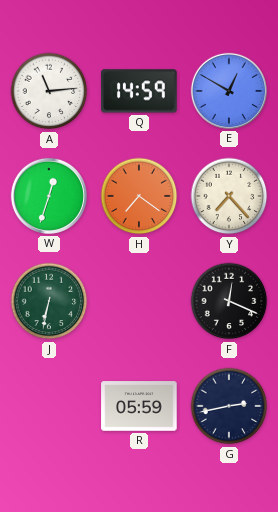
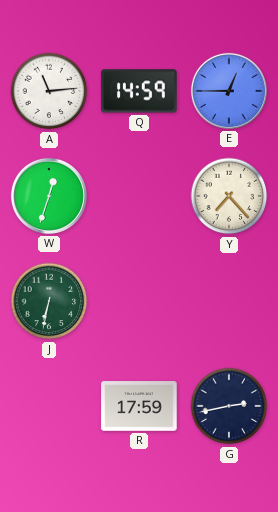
E: 12:50 -> 12:45 (229, 91)
H: 7:21 -> none (139, 196)
F: 12:19 -> none (229, 301)
R: 05:59 -> 17:59 (139, 406)
